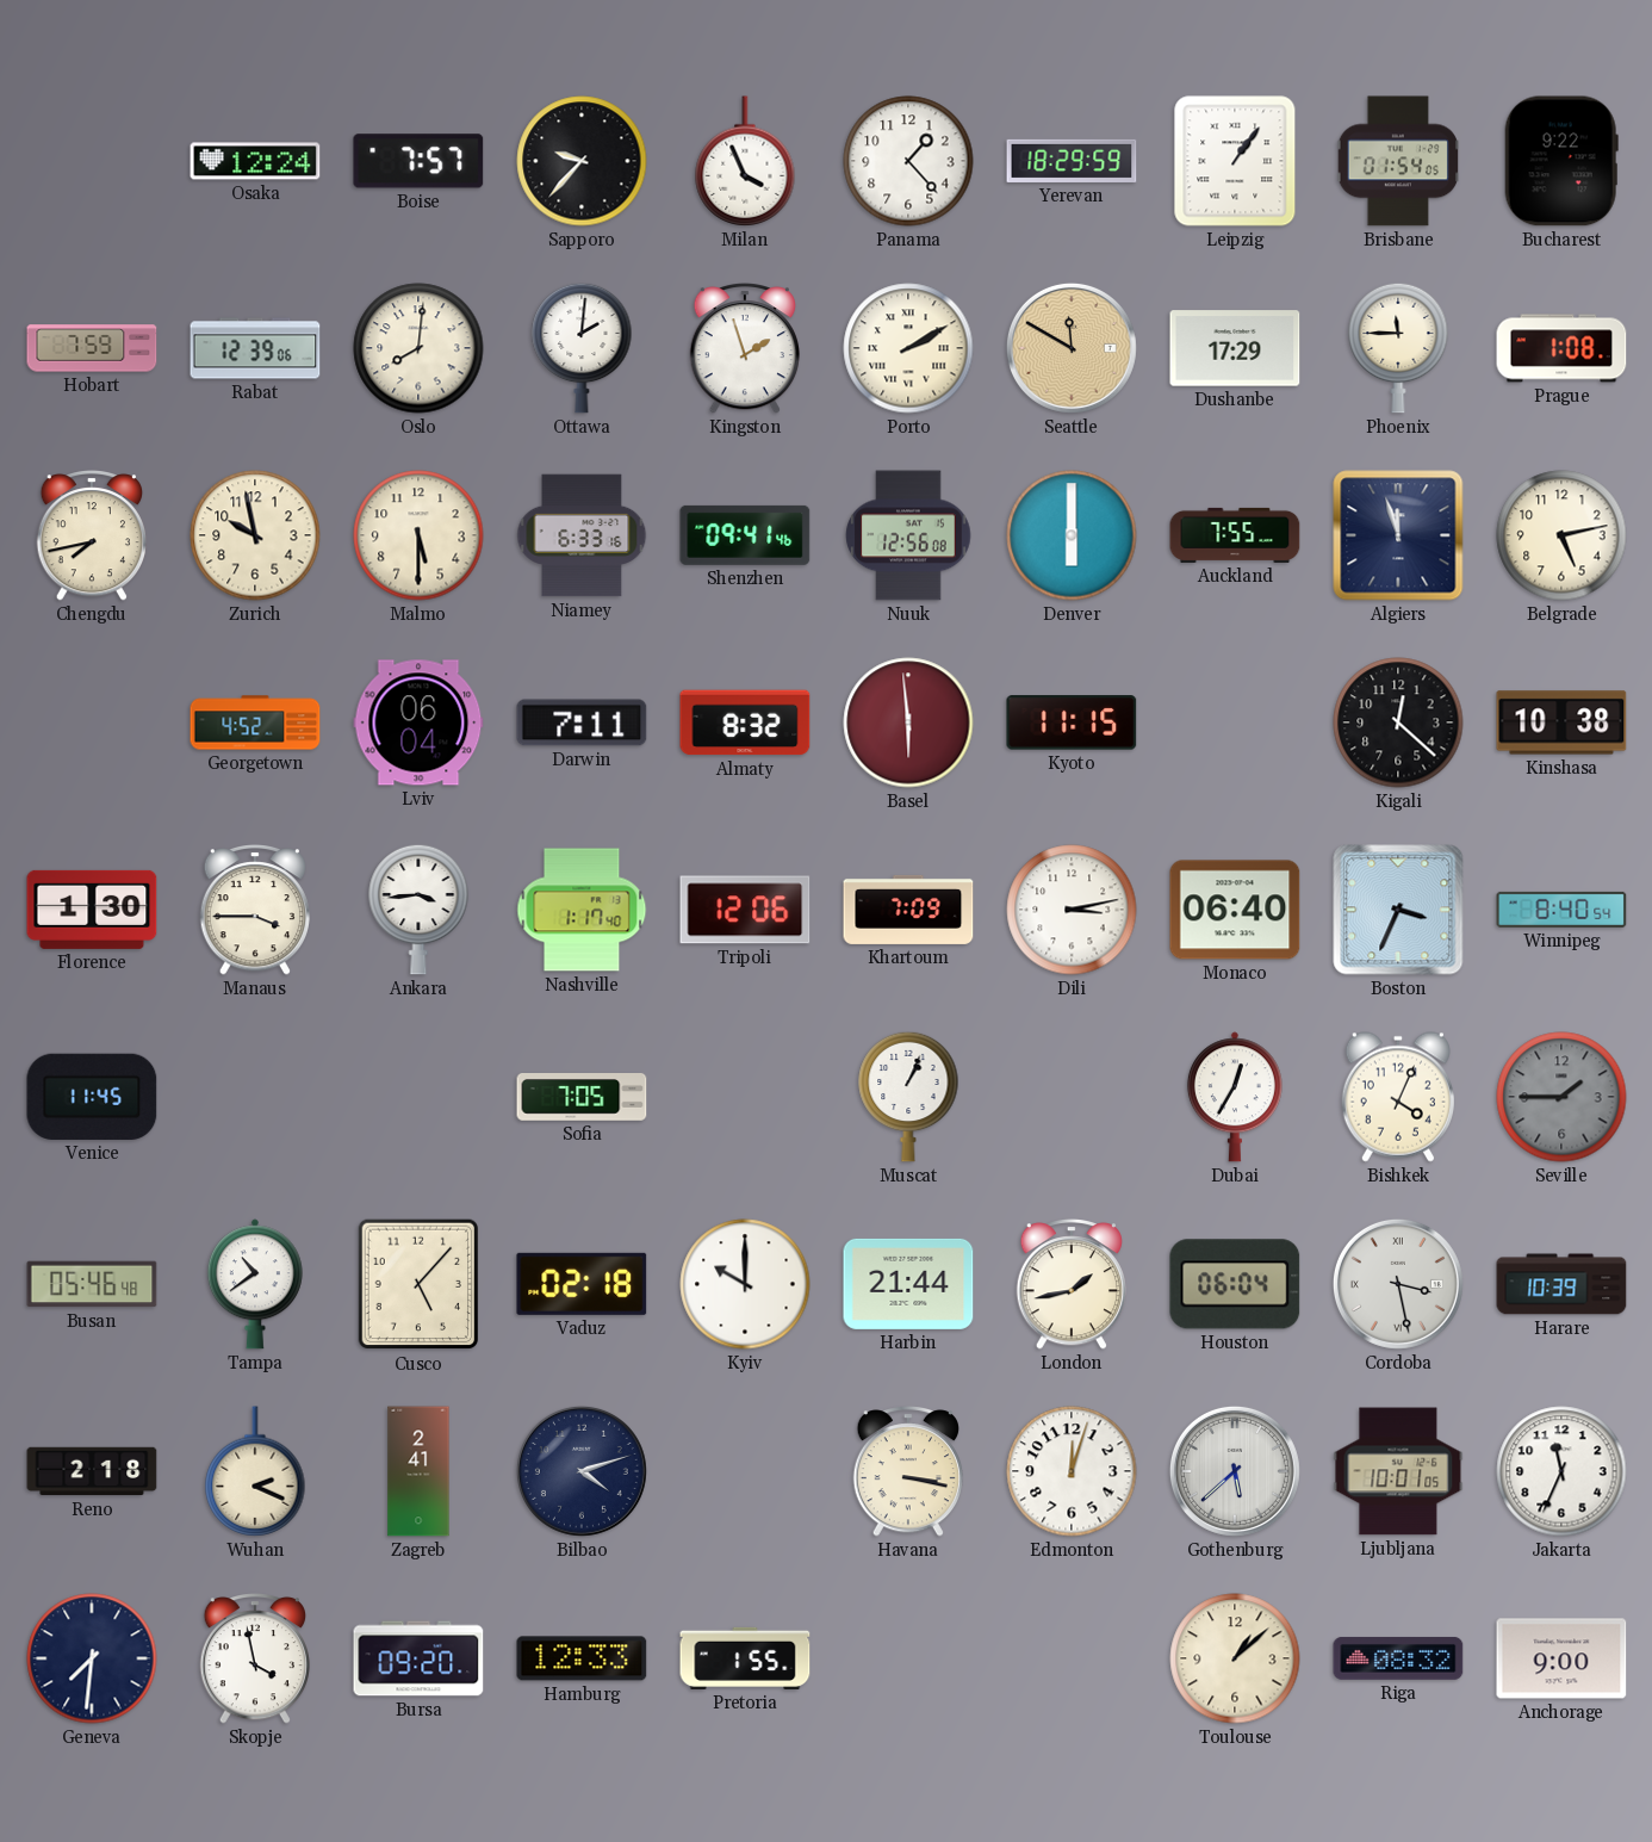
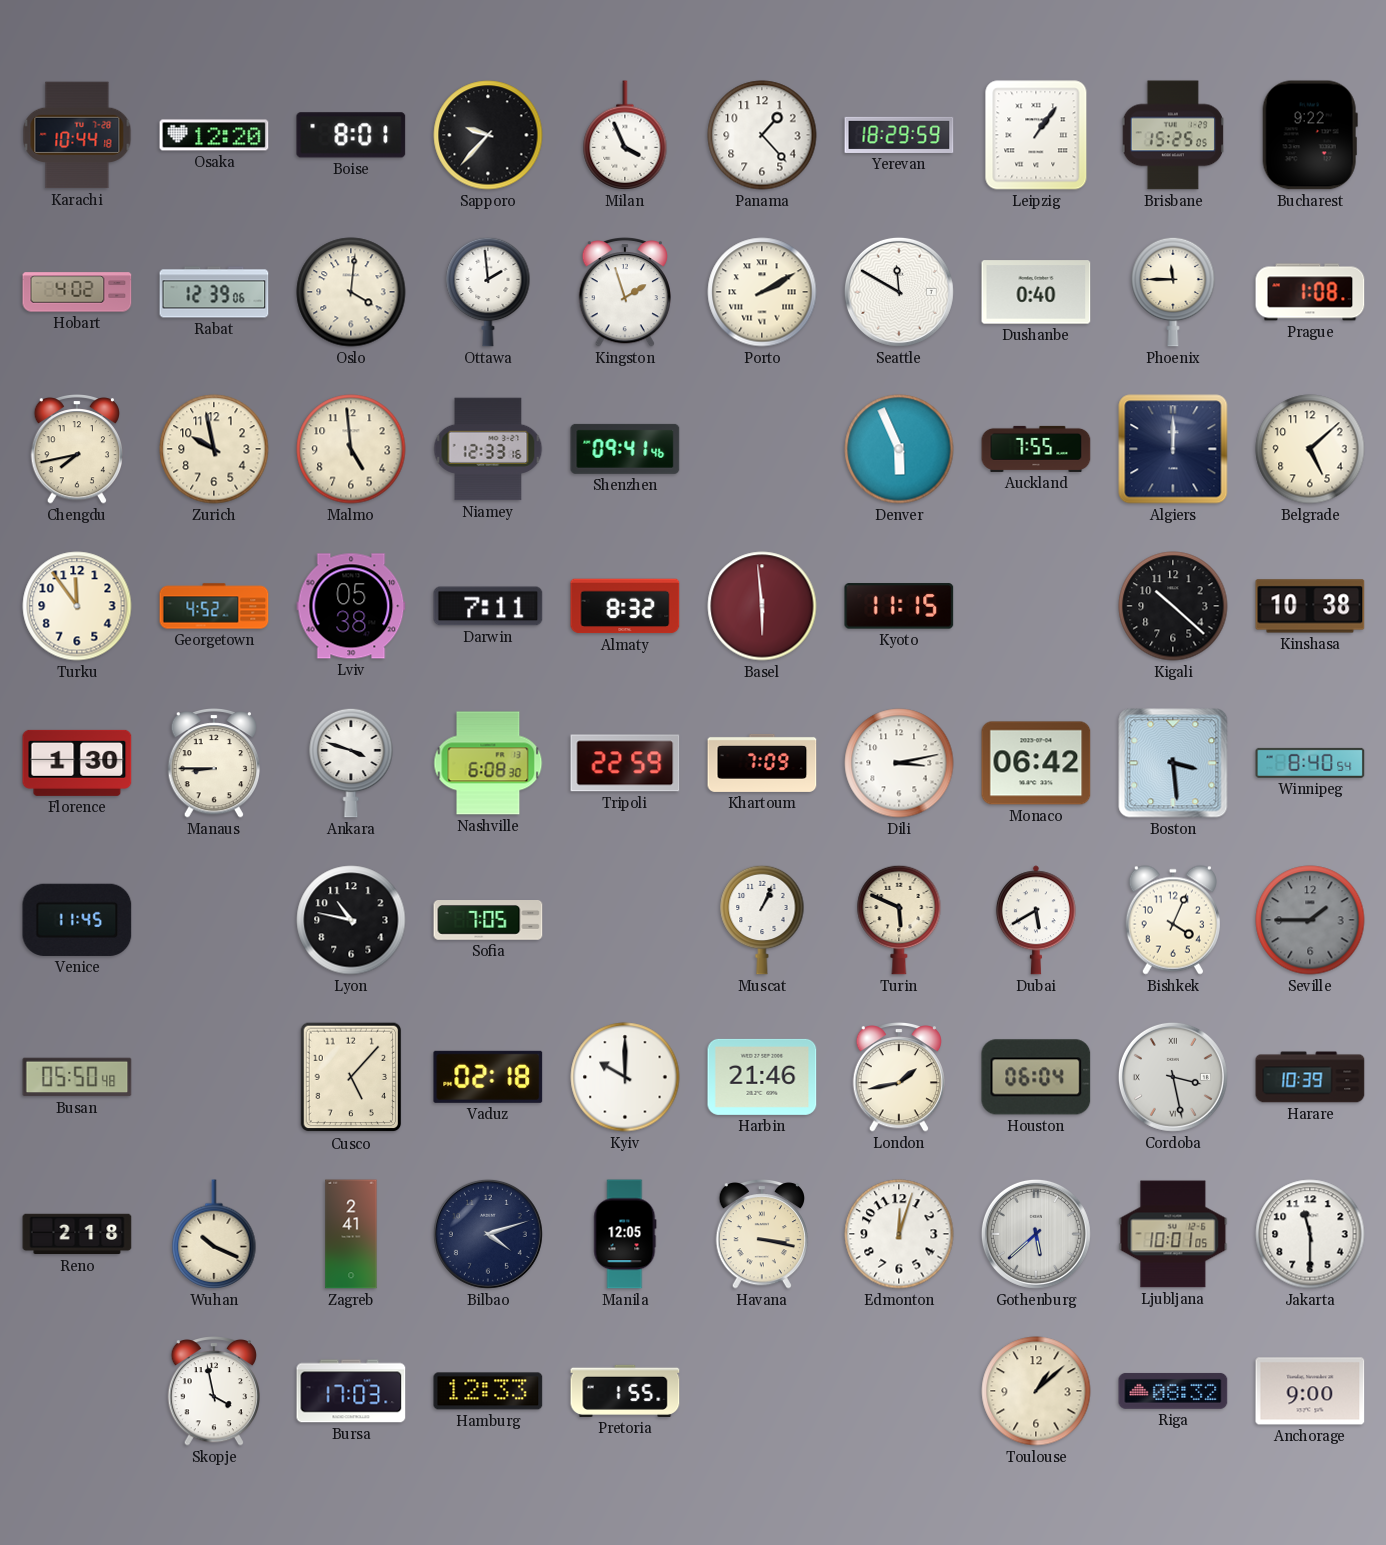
Karachi: none -> 10:44 (77, 135)
Osaka: 12:24 -> 12:20 (214, 135)
Boise: 7:57 -> 8:01 (351, 135)
Brisbane: 01:54 -> 15:25 (1172, 135)
Hobart: 7:59 -> 4:02 (77, 292)
Oslo: 8:01 -> 4:01 (351, 292)
Ottawa: 2:01 -> 1:59 (488, 292)
Seattle dial: champagne -> white (899, 292)
Dushanbe: 17:29 -> 0:40 (1036, 292)
Malmo: 5:30 -> 4:59 (351, 449)
Niamey: 6:33 -> 12:33 (488, 449)
Nuuk: 12:56 -> none (908, 535)
Denver: 6:00 -> 5:56 (899, 449)
Algiers: 11:57 -> 12:00 (1173, 449)
Belgrade: 5:13 -> 5:08 (1310, 449)
Turku: none -> 11:54 (77, 606)
Lviv: 06:04 -> 05:38 (351, 606)
Kigali: 12:22 -> 10:22 (1173, 606)
Manaus: 3:45 -> 8:45 (213, 764)
Ankara: 3:44 -> 3:48 (351, 763)
Nashville: 1:17 -> 6:08 (488, 763)
Tripoli: 12:06 -> 22:59 (625, 763)
Monaco: 06:40 -> 06:42 (1036, 763)
Boston: 3:34 -> 3:29 (1173, 763)
Lyon: none -> 10:47 (351, 920)
Turin: none -> 5:49 (899, 920)
Dubai: 12:35 -> 5:40 (1036, 920)
Busan: 05:46 -> 05:50 (77, 1077)
Tampa: 10:39 -> none (255, 1284)
Harbin: 21:44 -> 21:46 (762, 1077)
Wuhan: 2:19 -> 10:19 (214, 1234)
Manila: none -> 12:05 (625, 1234)
Jakarta: 11:34 -> 11:30 (1310, 1234)
Geneva: 7:31 -> none (92, 1658)
Bursa: 09:20 -> 17:03 (351, 1391)
